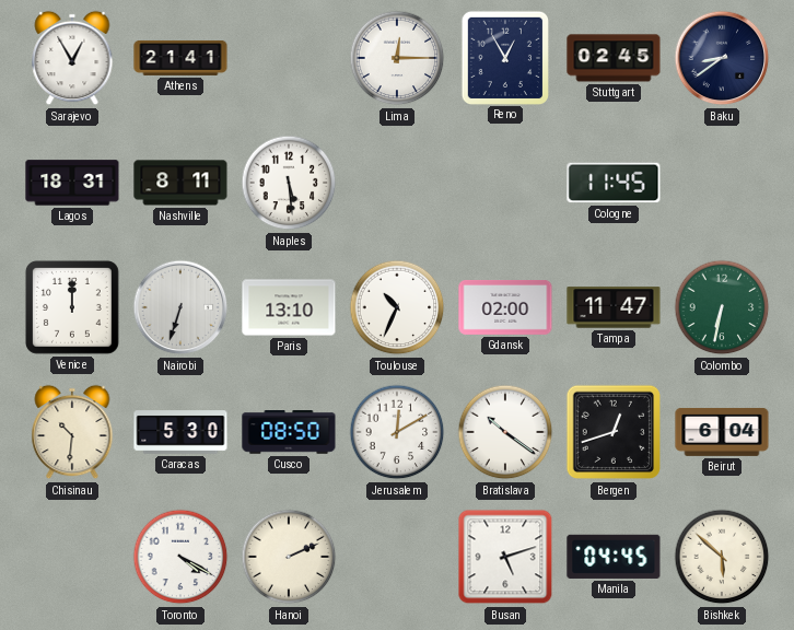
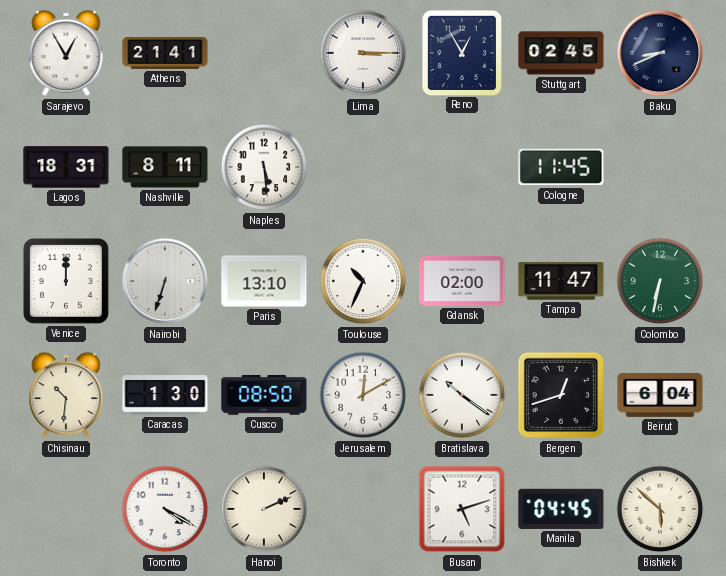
Lima: 12:15 -> 3:15 (363, 53)
Baku: 8:39 -> 8:41 (660, 53)
Caracas: 5:30 -> 1:30 (165, 395)
